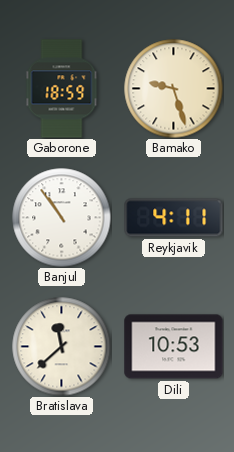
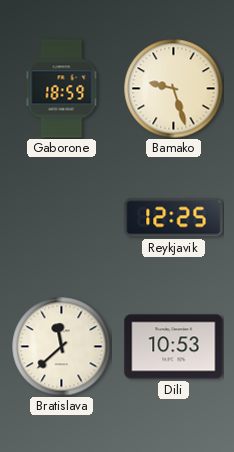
Banjul: 10:54 -> none (62, 218)
Reykjavik: 4:11 -> 12:25 (174, 218)
